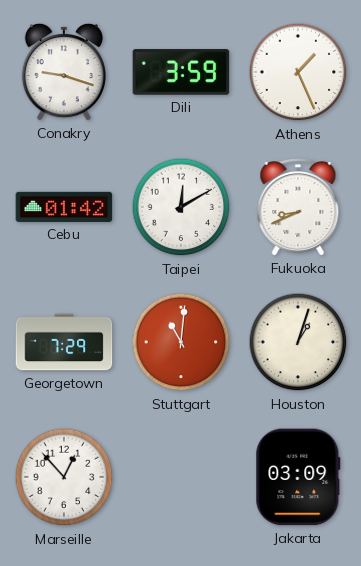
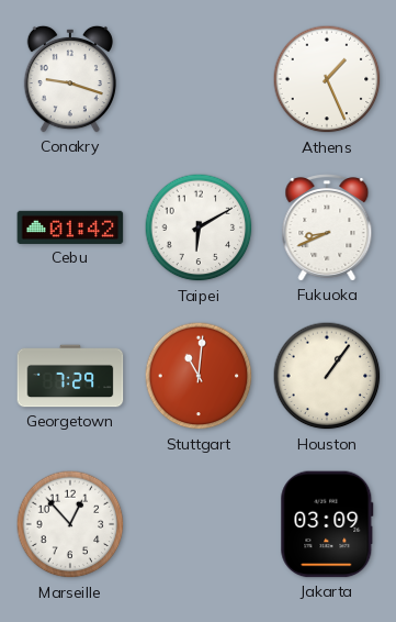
Dili: 3:59 -> none (181, 72)
Taipei: 12:10 -> 6:10 (199, 227)
Houston: 1:03 -> 1:06 (327, 376)
